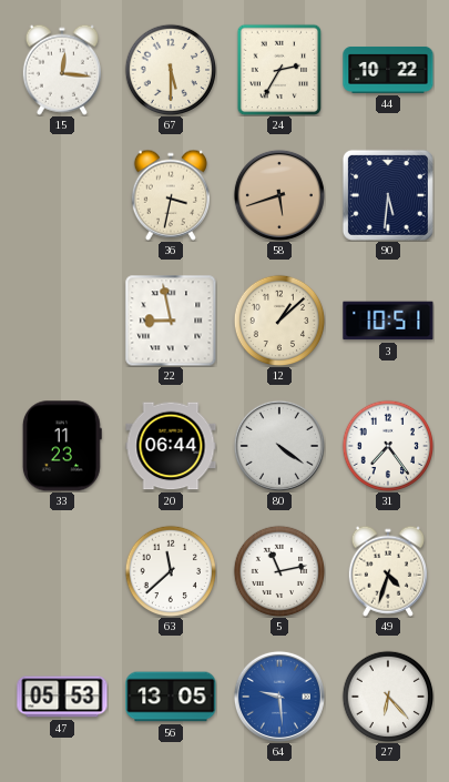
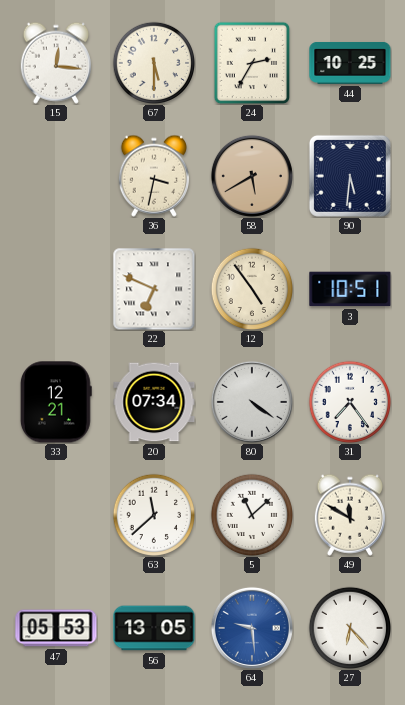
44: 10:22 -> 10:25 (350, 63)
58: 5:42 -> 5:40 (252, 176)
22: 8:58 -> 6:49 (154, 289)
12: 1:08 -> 4:54 (252, 289)
33: 11:23 -> 12:21 (56, 402)
20: 06:44 -> 07:34 (154, 402)
5: 11:13 -> 11:08 (252, 515)
49: 4:33 -> 11:50 (349, 515)
